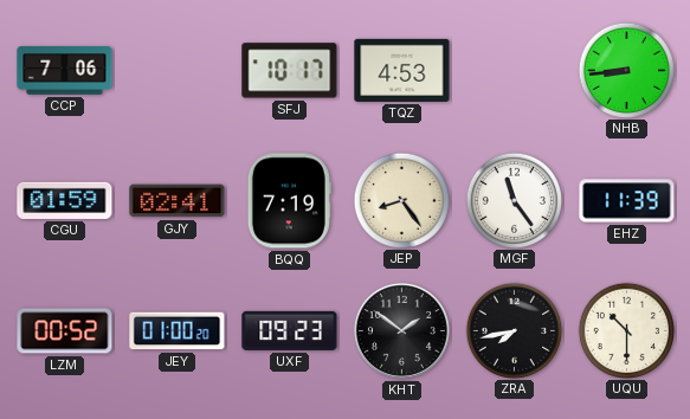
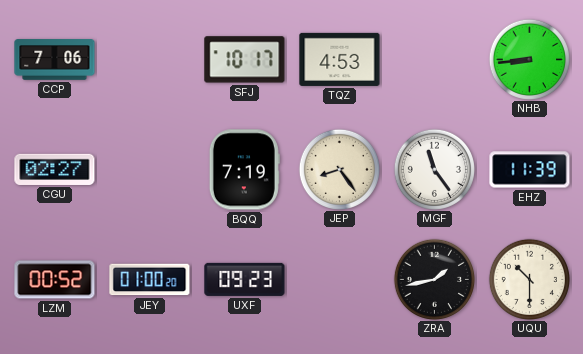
CGU: 01:59 -> 02:27 (55, 169)
GJY: 02:41 -> none (178, 201)
KHT: 1:51 -> none (401, 330)
ZRA: 7:43 -> 1:43 (434, 279)
